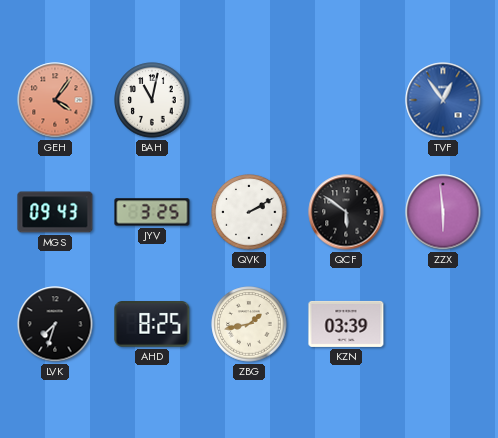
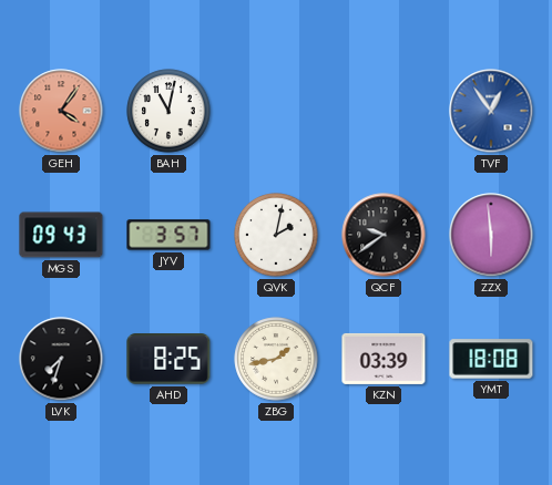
JYV: 3:25 -> 3:57 (168, 235)
QVK: 2:10 -> 2:02 (276, 235)
QCF: 5:51 -> 9:39 (384, 235)
YMT: none -> 18:08 (491, 359)
